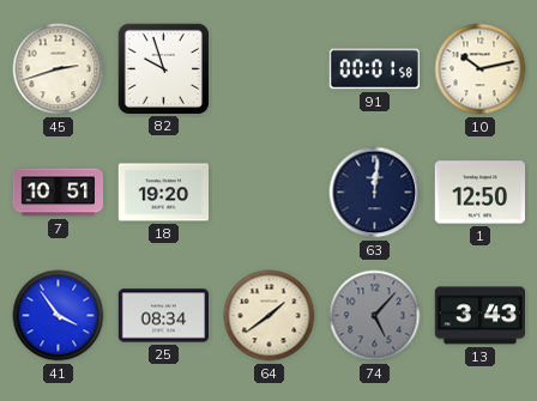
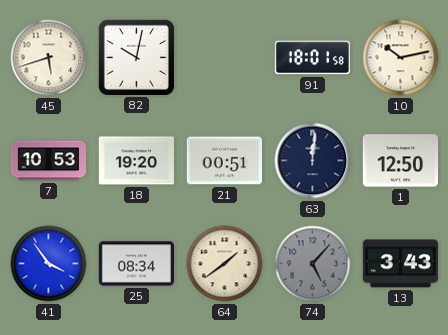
45: 2:42 -> 5:42 (49, 58)
82: 9:57 -> 10:02 (136, 57)
91: 00:01 -> 18:01 (312, 58)
7: 10:51 -> 10:53 (48, 161)
21: none -> 00:51 (224, 161)
